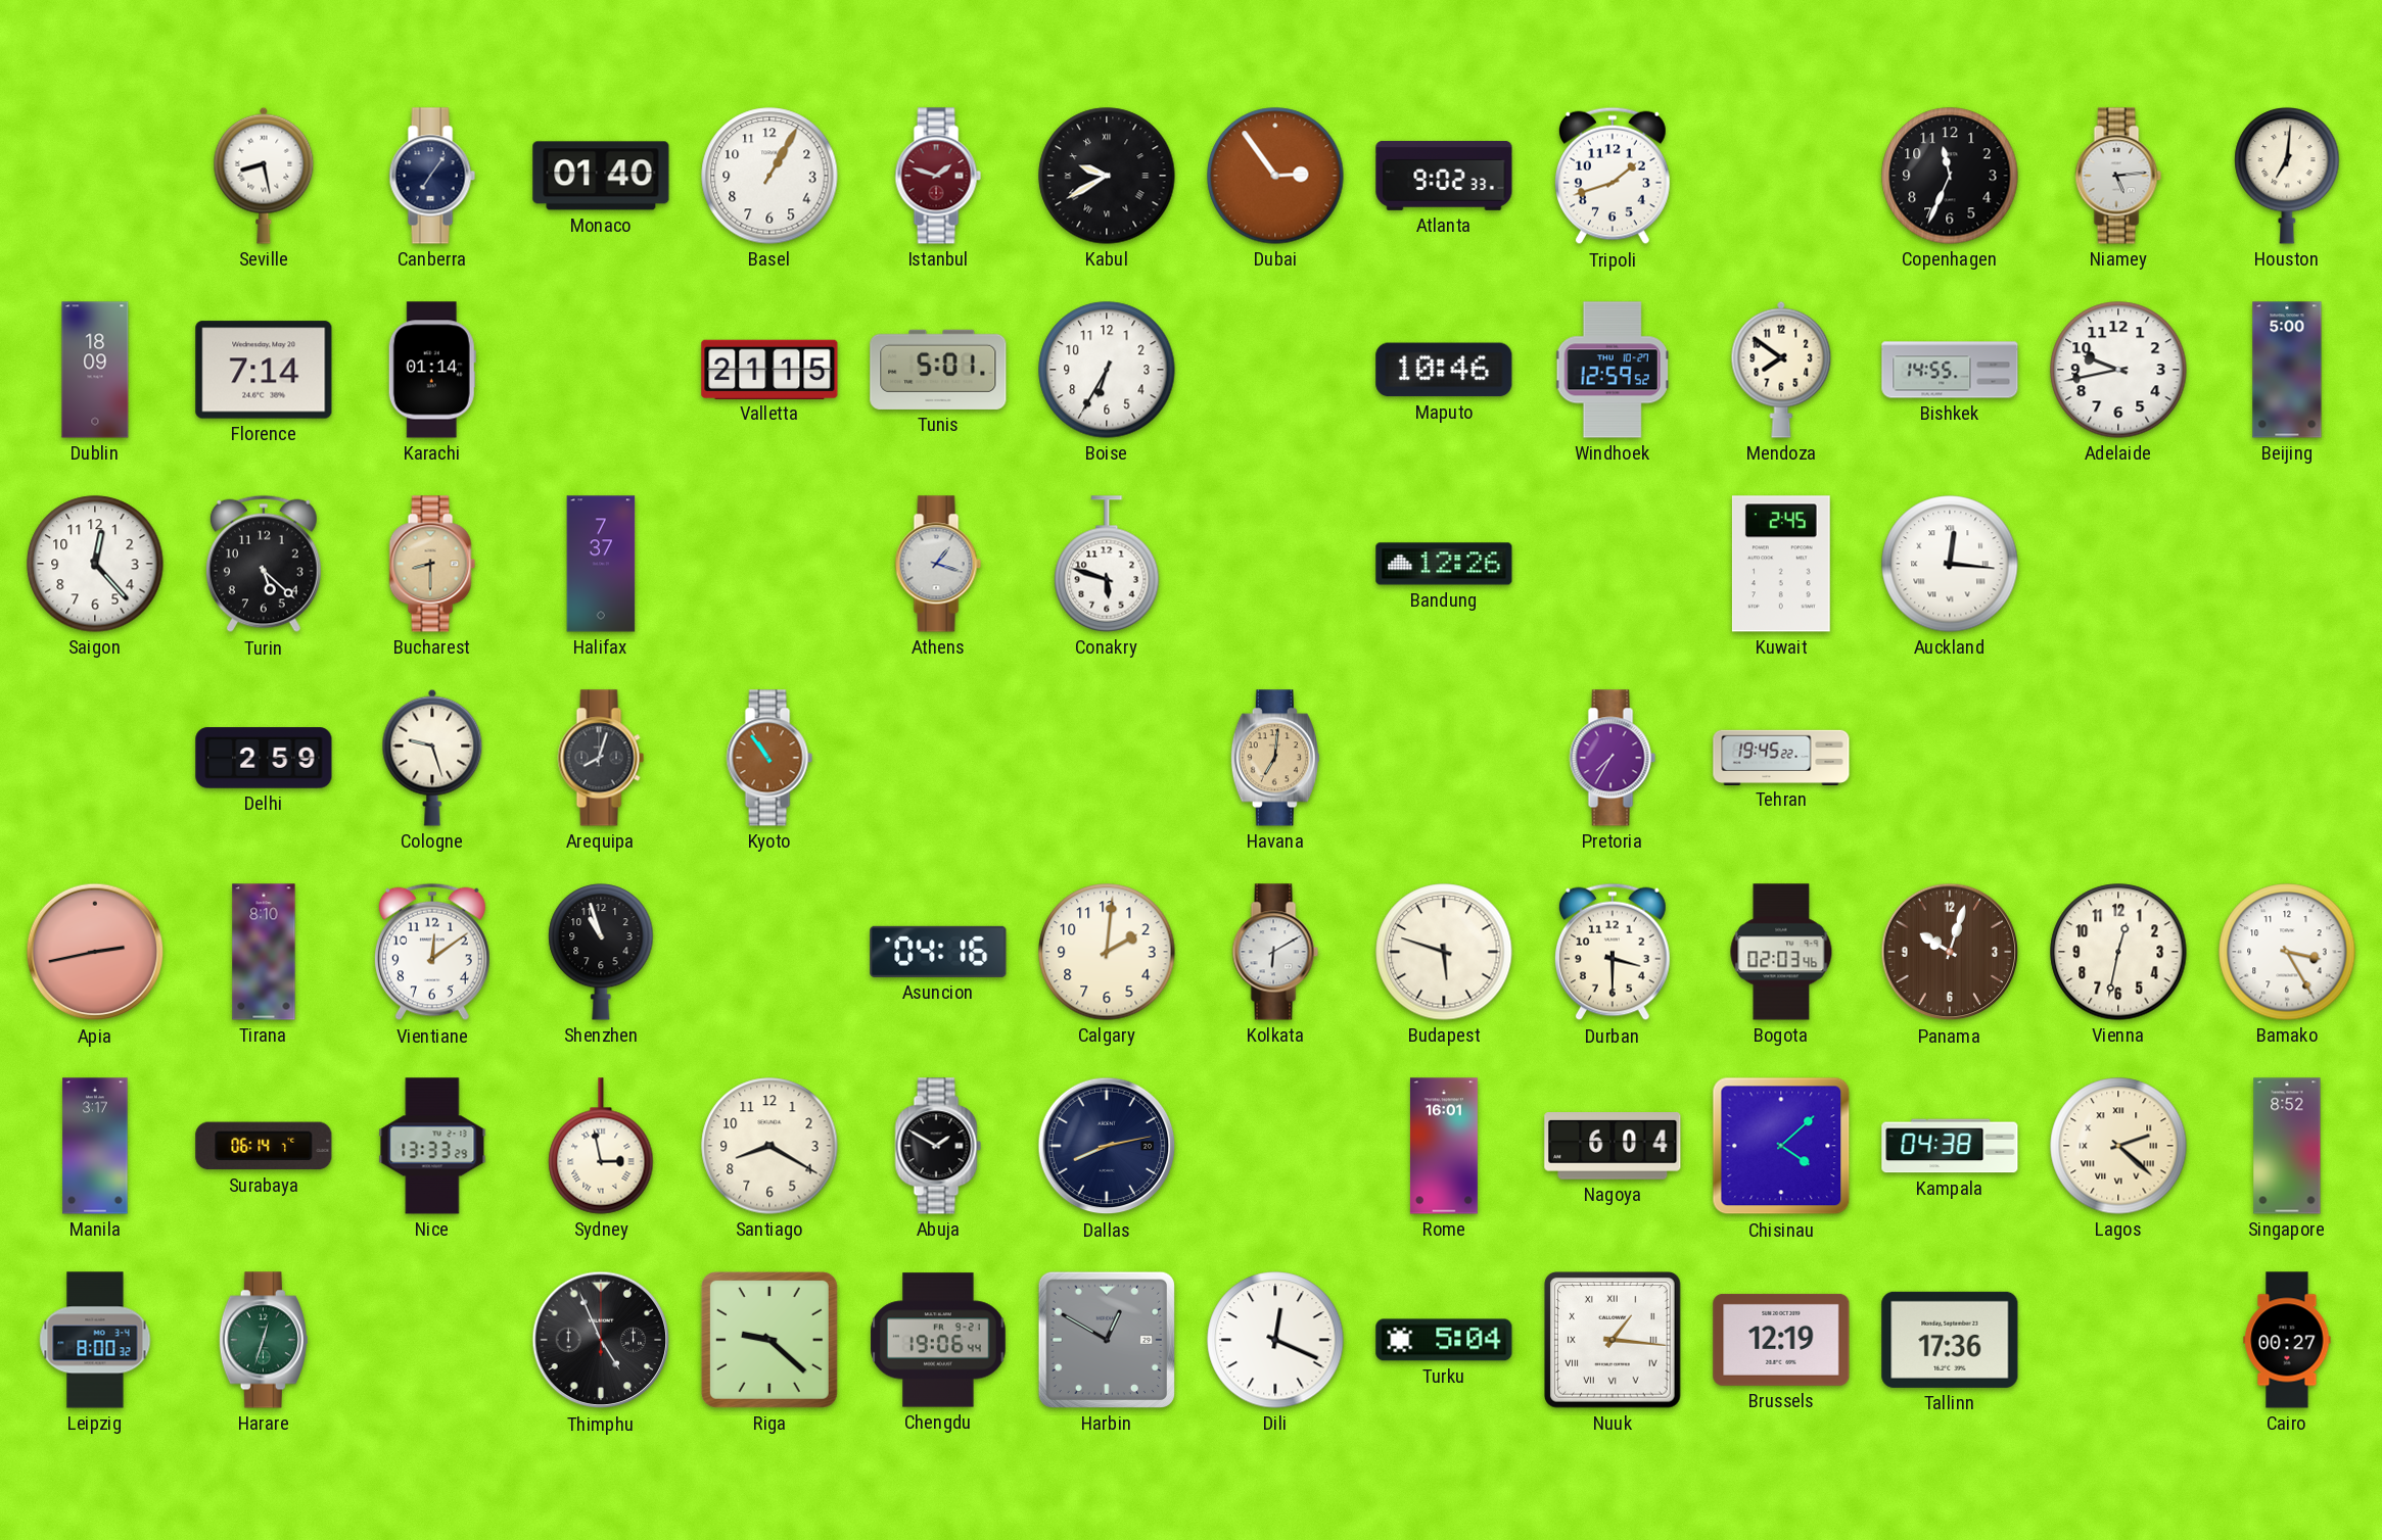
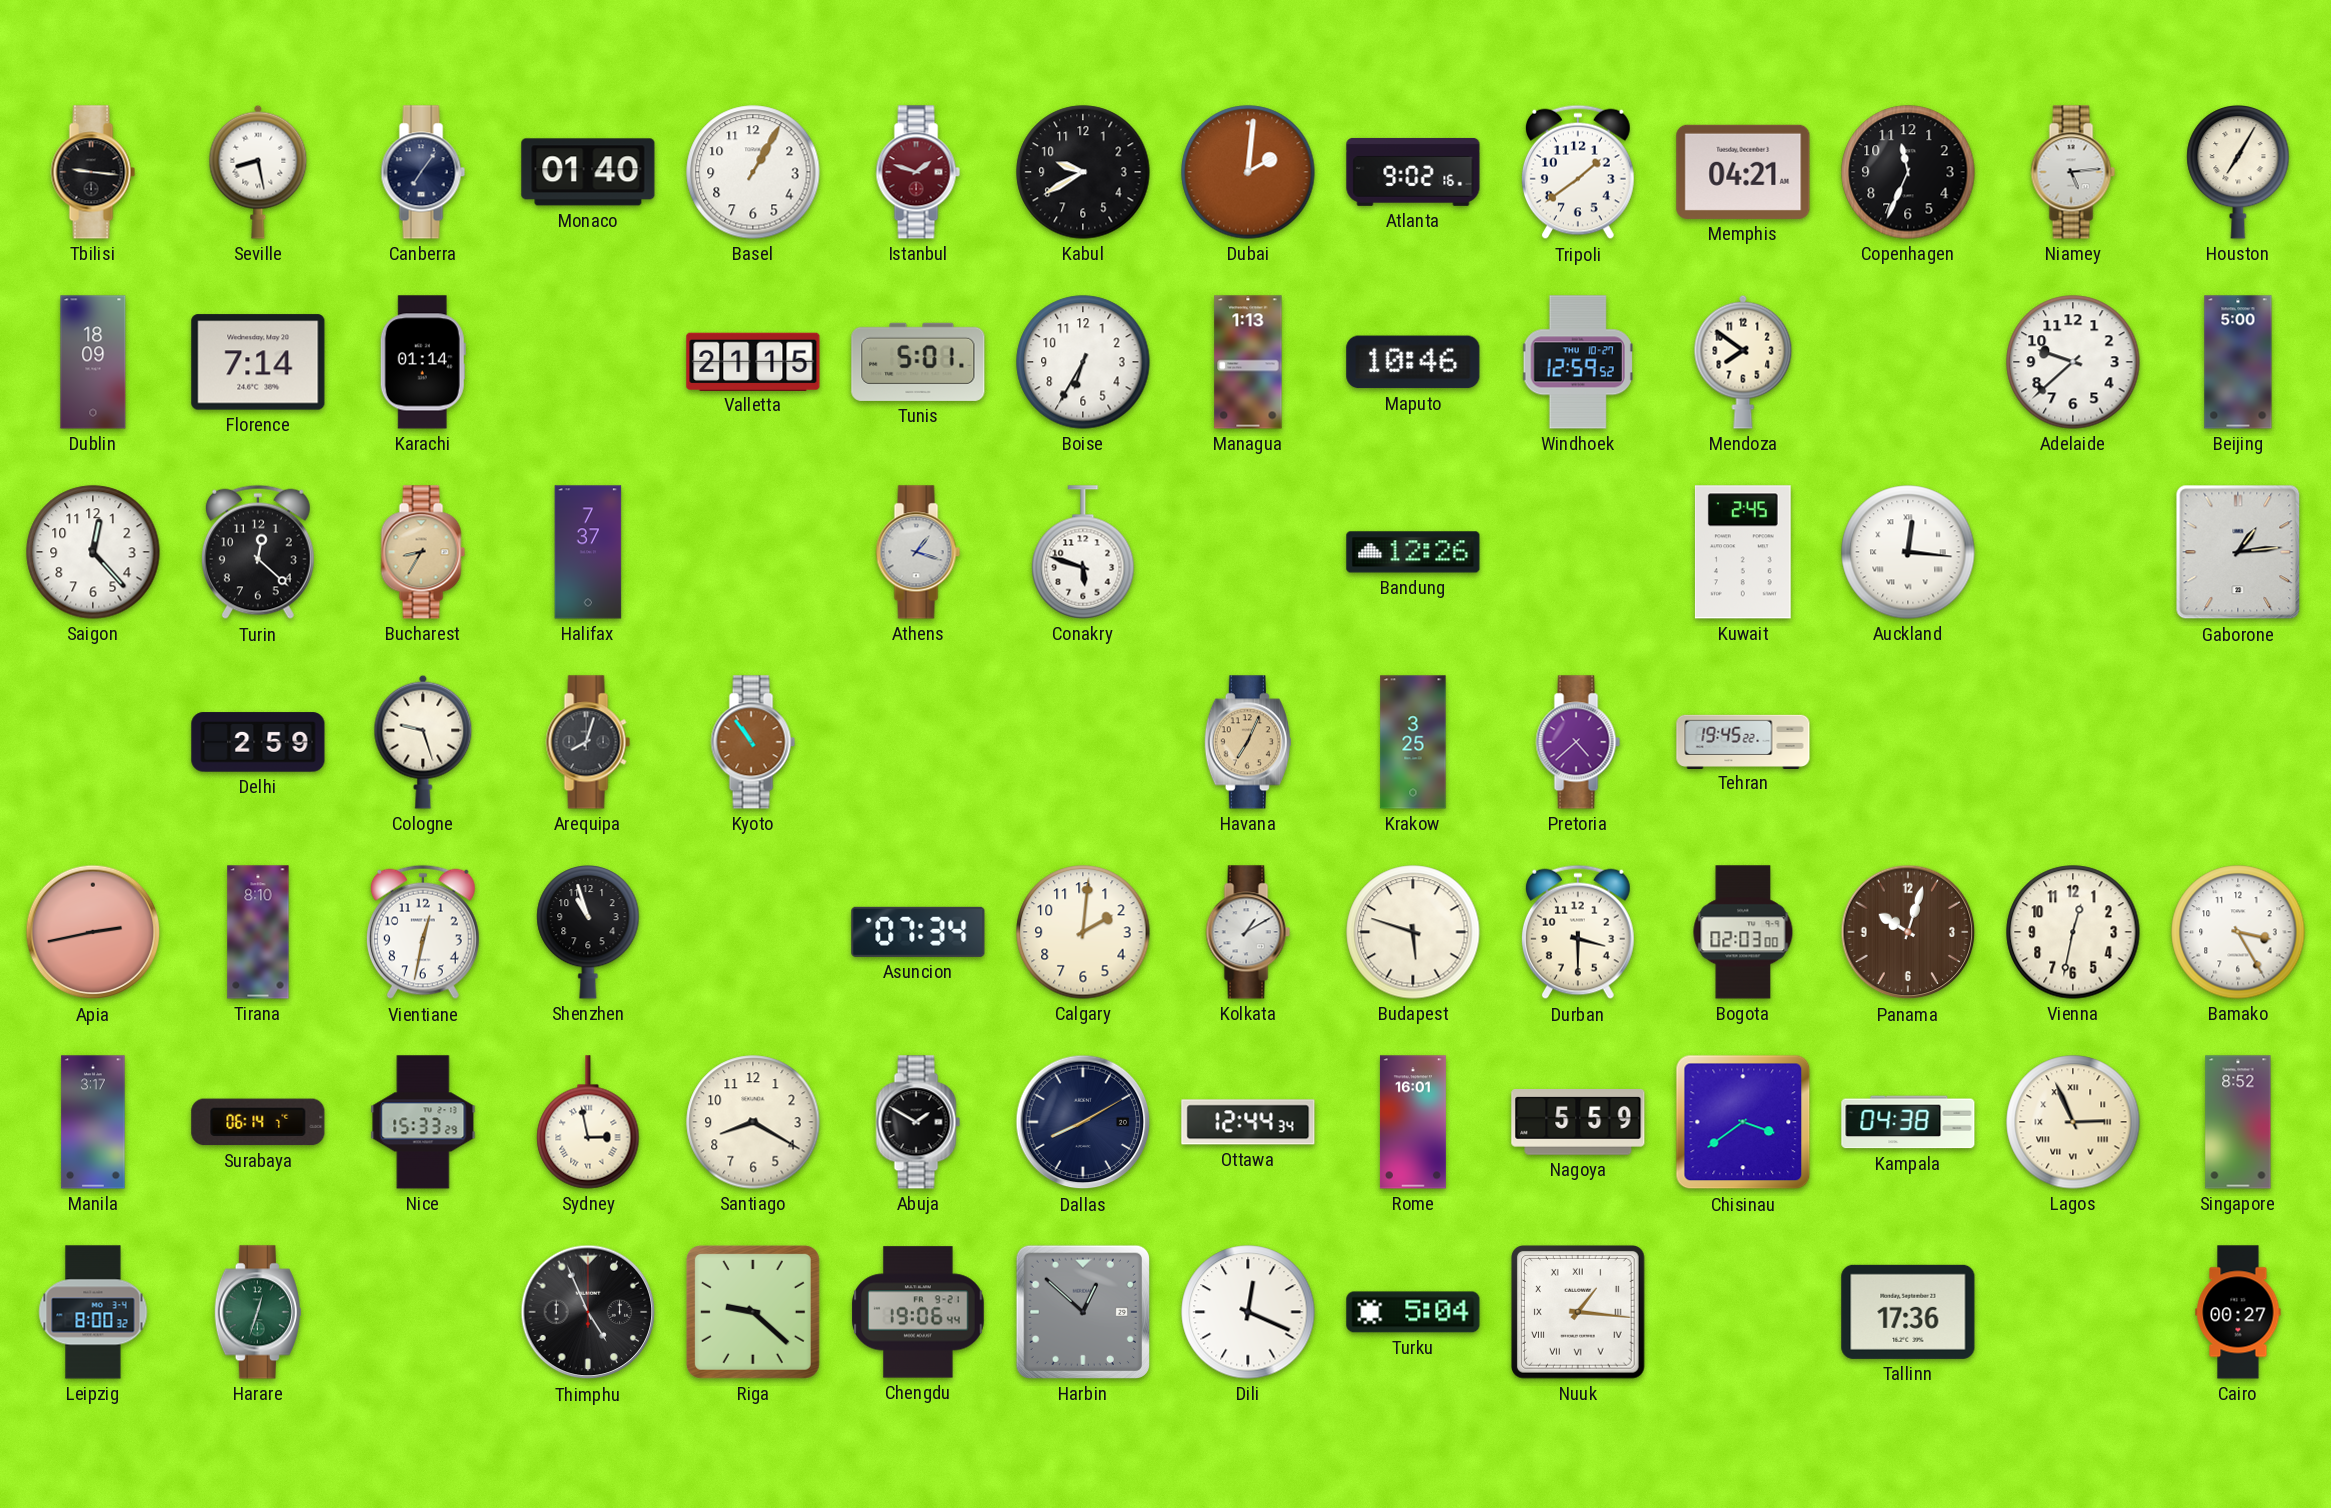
Tbilisi: none -> 9:16 (93, 172)
Kabul numerals: Roman -> Arabic (1083, 172)
Dubai: 2:54 -> 2:01 (1248, 172)
Atlanta: 9:02:33 -> 9:02:16 (1413, 172)
Tripoli: 1:42 -> 1:39 (1578, 172)
Memphis: none -> 04:21 (1743, 172)
Houston: 7:01 -> 7:05 (2238, 173)
Managua: none -> 1:13 (1248, 362)
Bishkek: 14:55 -> none (1950, 370)
Adelaide: 9:43 -> 9:38 (2073, 362)
Turin: 5:22 -> 12:22 (258, 552)
Bucharest: 8:30 -> 8:35 (423, 552)
Gaborone: none -> 1:14 (2238, 552)
Havana: 7:01 -> 7:04 (1248, 742)
Krakow: none -> 3:25 (1413, 742)
Pretoria: 7:35 -> 4:38 (1578, 742)
Vientiane: 12:09 -> 12:32 (423, 932)
Asuncion: 04:16 -> 07:34 (918, 932)
Kolkata: 6:10 -> 1:10 (1248, 932)
Bogota: 02:03:46 -> 02:03:00 (1743, 932)
Nice: 13:33 -> 15:33 (423, 1122)
Dallas: 8:13 -> 8:10 (1083, 1122)
Ottawa: none -> 12:44 (1248, 1122)
Nagoya: 6:04 -> 5:59 (1578, 1123)
Chisinau: 4:08 -> 3:39 (1743, 1122)
Lagos: 2:22 -> 2:56 (2073, 1122)
Harbin: 12:50 -> 12:52 (1083, 1312)
Brussels: 12:19 -> none (1781, 1340)
